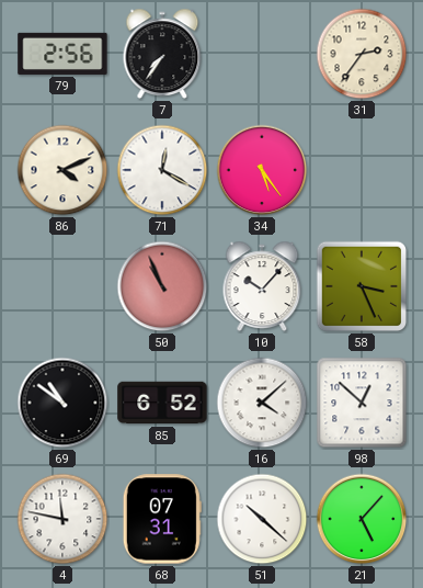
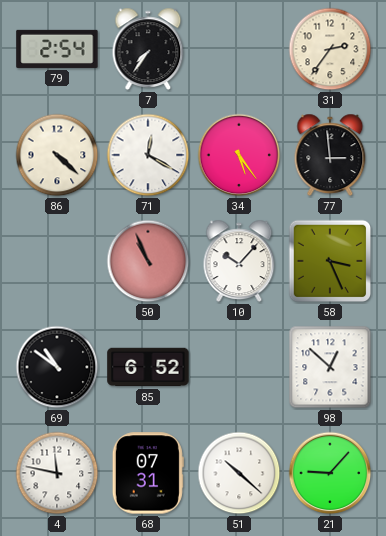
79: 2:56 -> 2:54 (57, 49)
86: 4:11 -> 4:22 (57, 155)
77: none -> 2:59 (330, 155)
16: 4:08 -> none (262, 403)
21: 5:07 -> 9:07 (330, 473)
